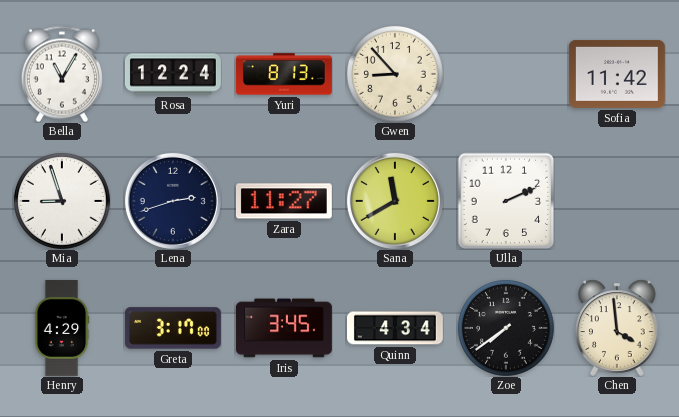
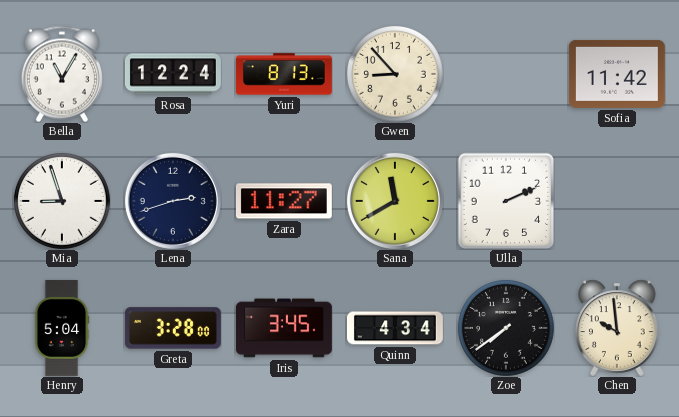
Henry: 4:29 -> 5:04 (62, 328)
Greta: 3:17 -> 3:28 (173, 328)
Chen: 3:59 -> 9:59 (617, 328)
